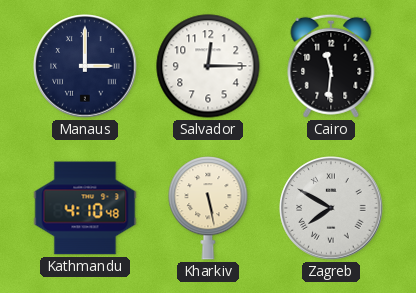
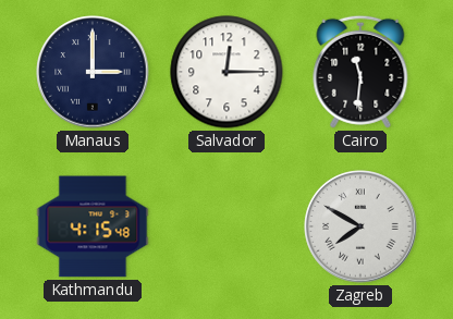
Kathmandu: 4:10 -> 4:15 (93, 226)
Kharkiv: 5:28 -> none (208, 208)
